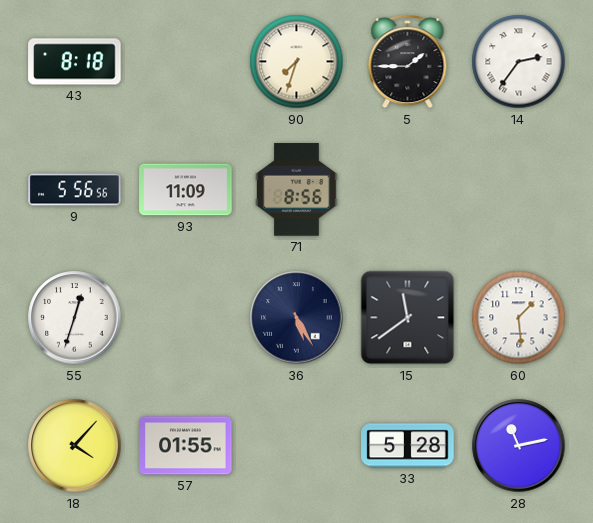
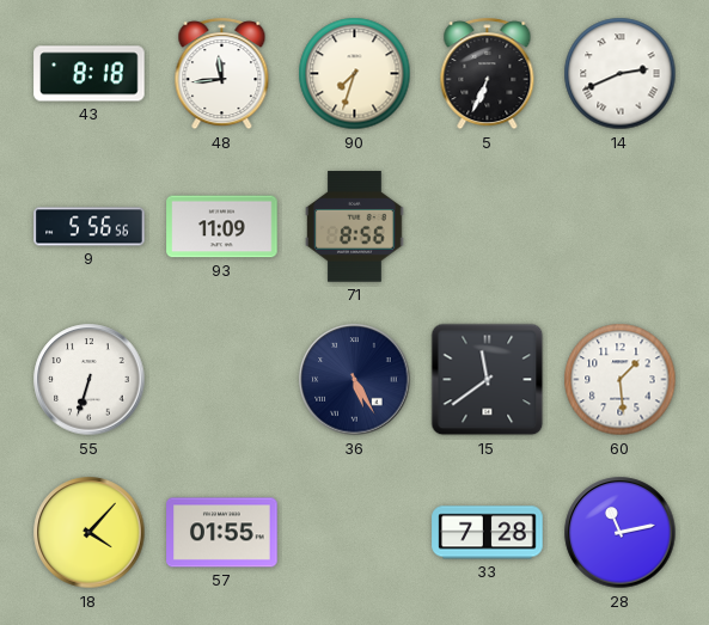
48: none -> 11:44 (222, 74)
5: 1:45 -> 6:34 (488, 74)
14: 2:36 -> 2:41 (621, 74)
55: 12:33 -> 6:33 (90, 380)
33: 5:28 -> 7:28 (488, 533)
